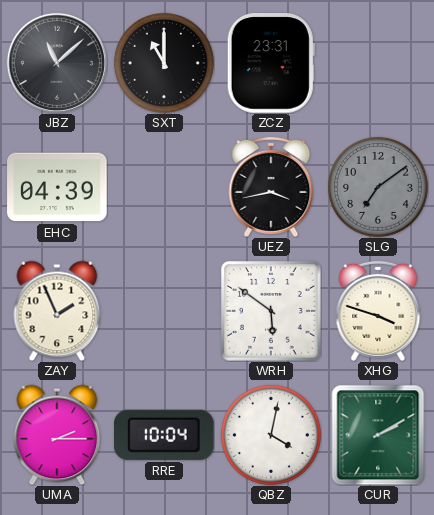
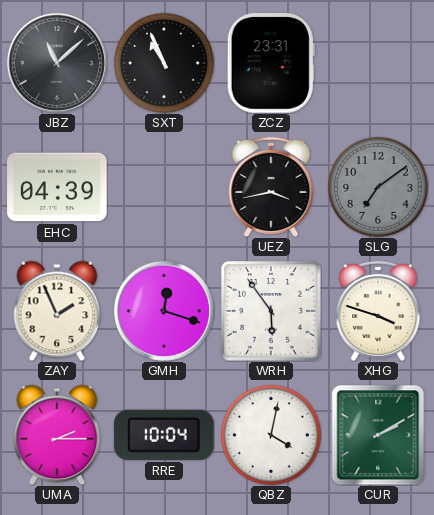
SXT: 11:00 -> 10:56 (164, 63)
GMH: none -> 12:18 (164, 311)
WRH: 5:51 -> 5:54 (271, 311)
